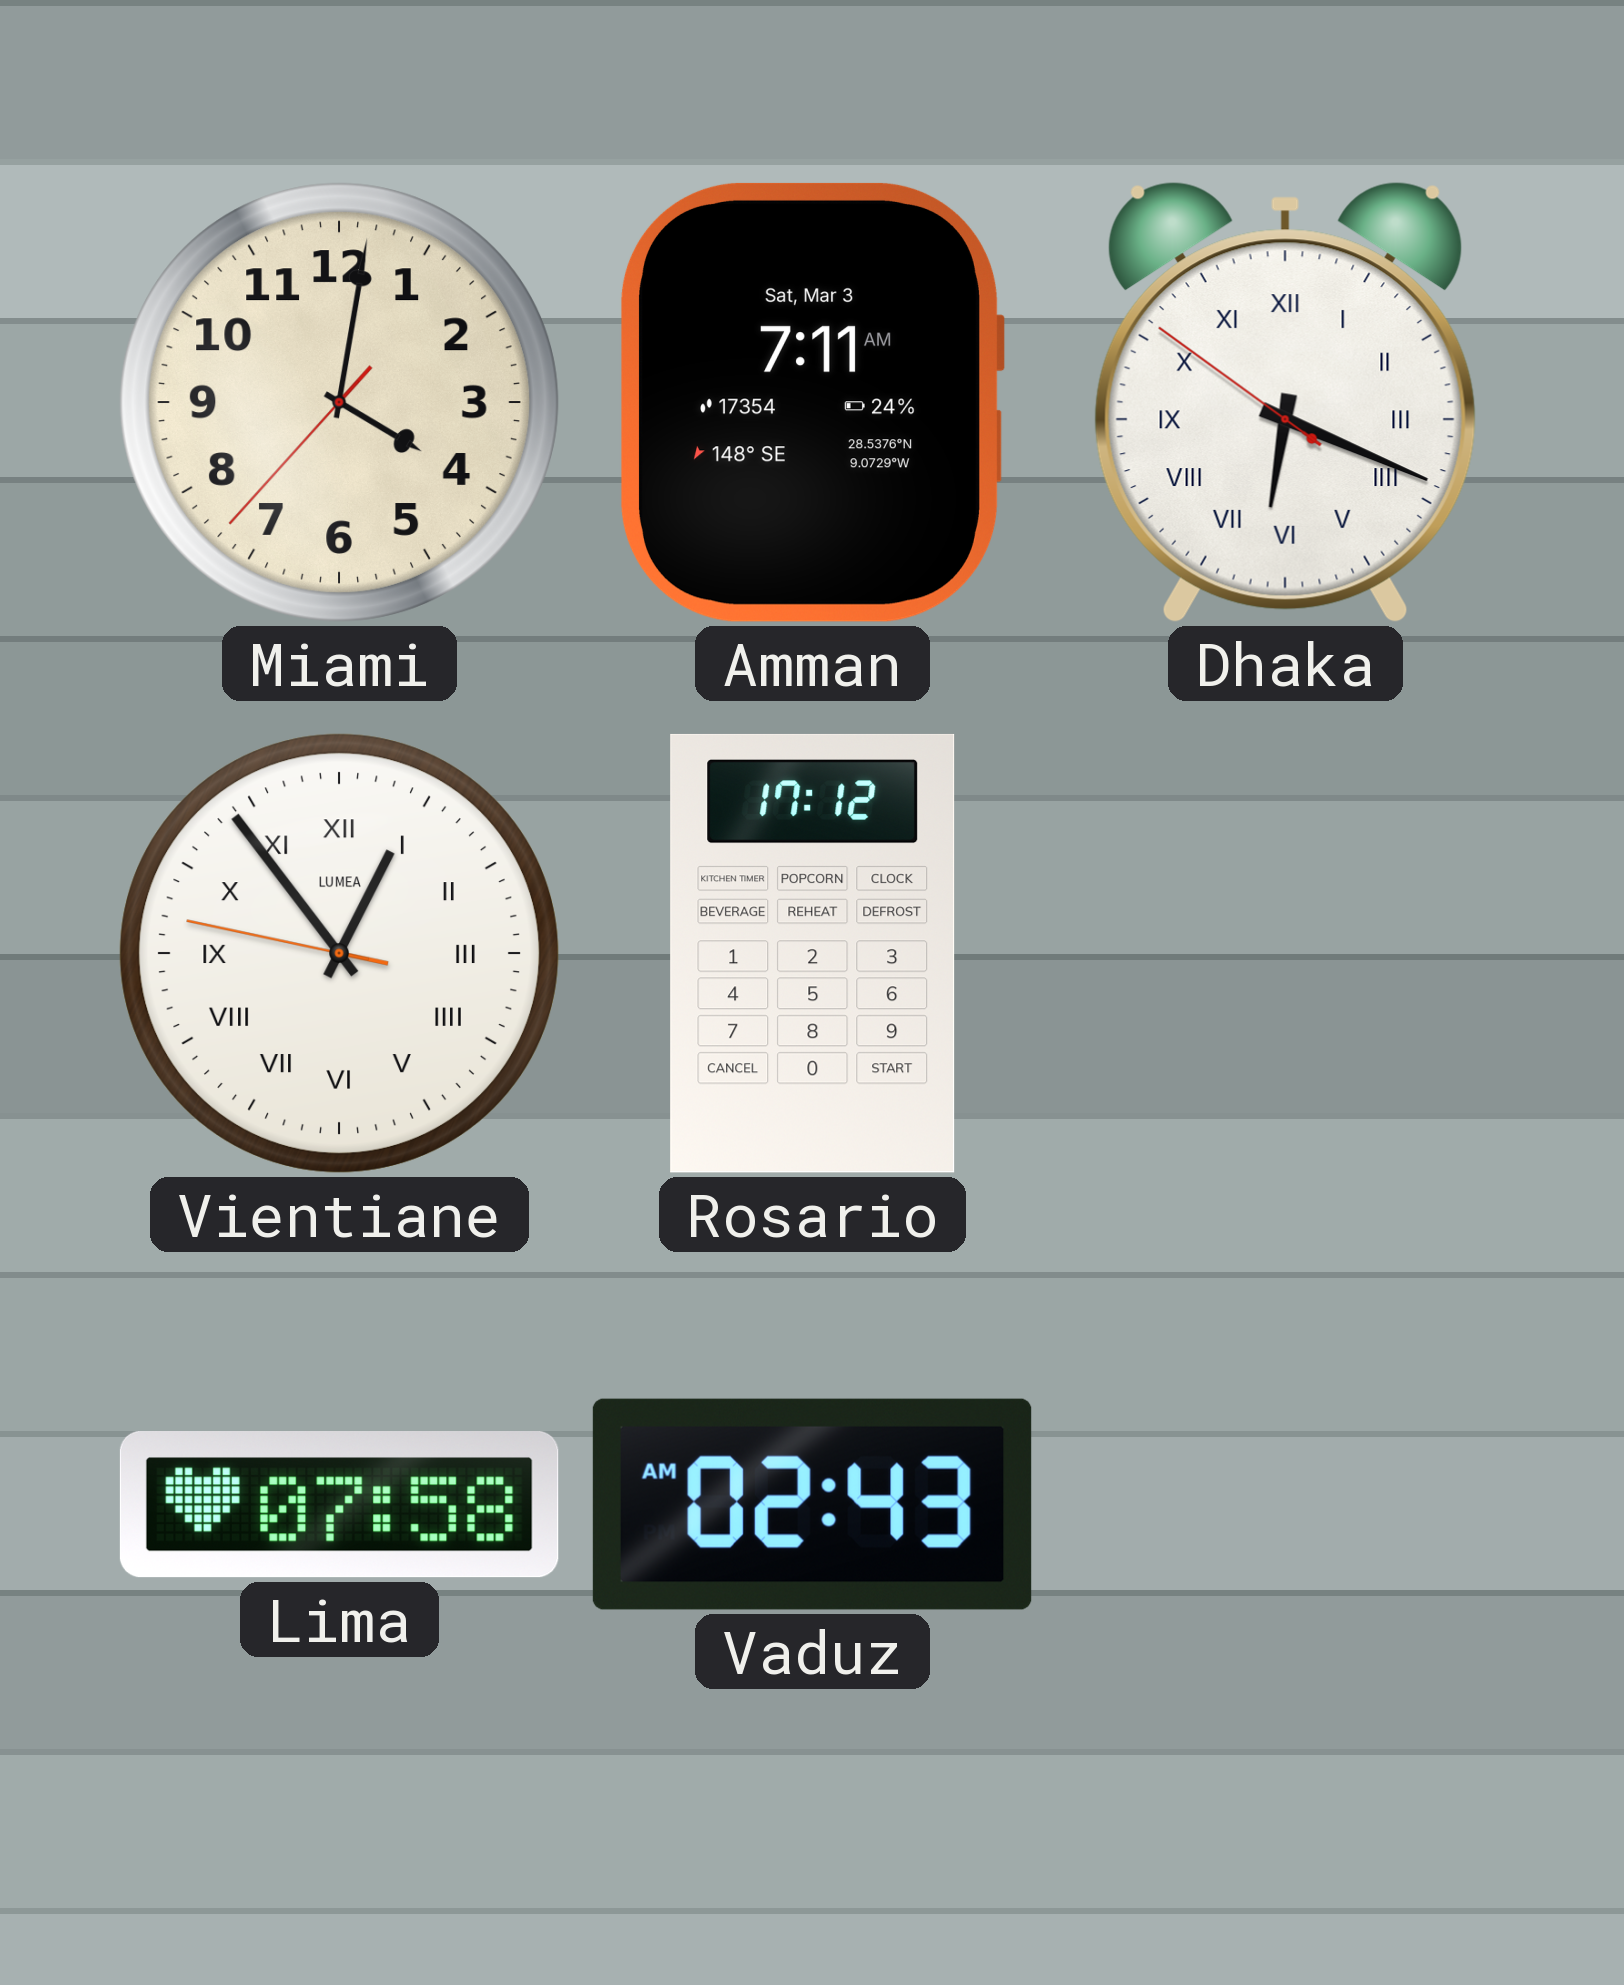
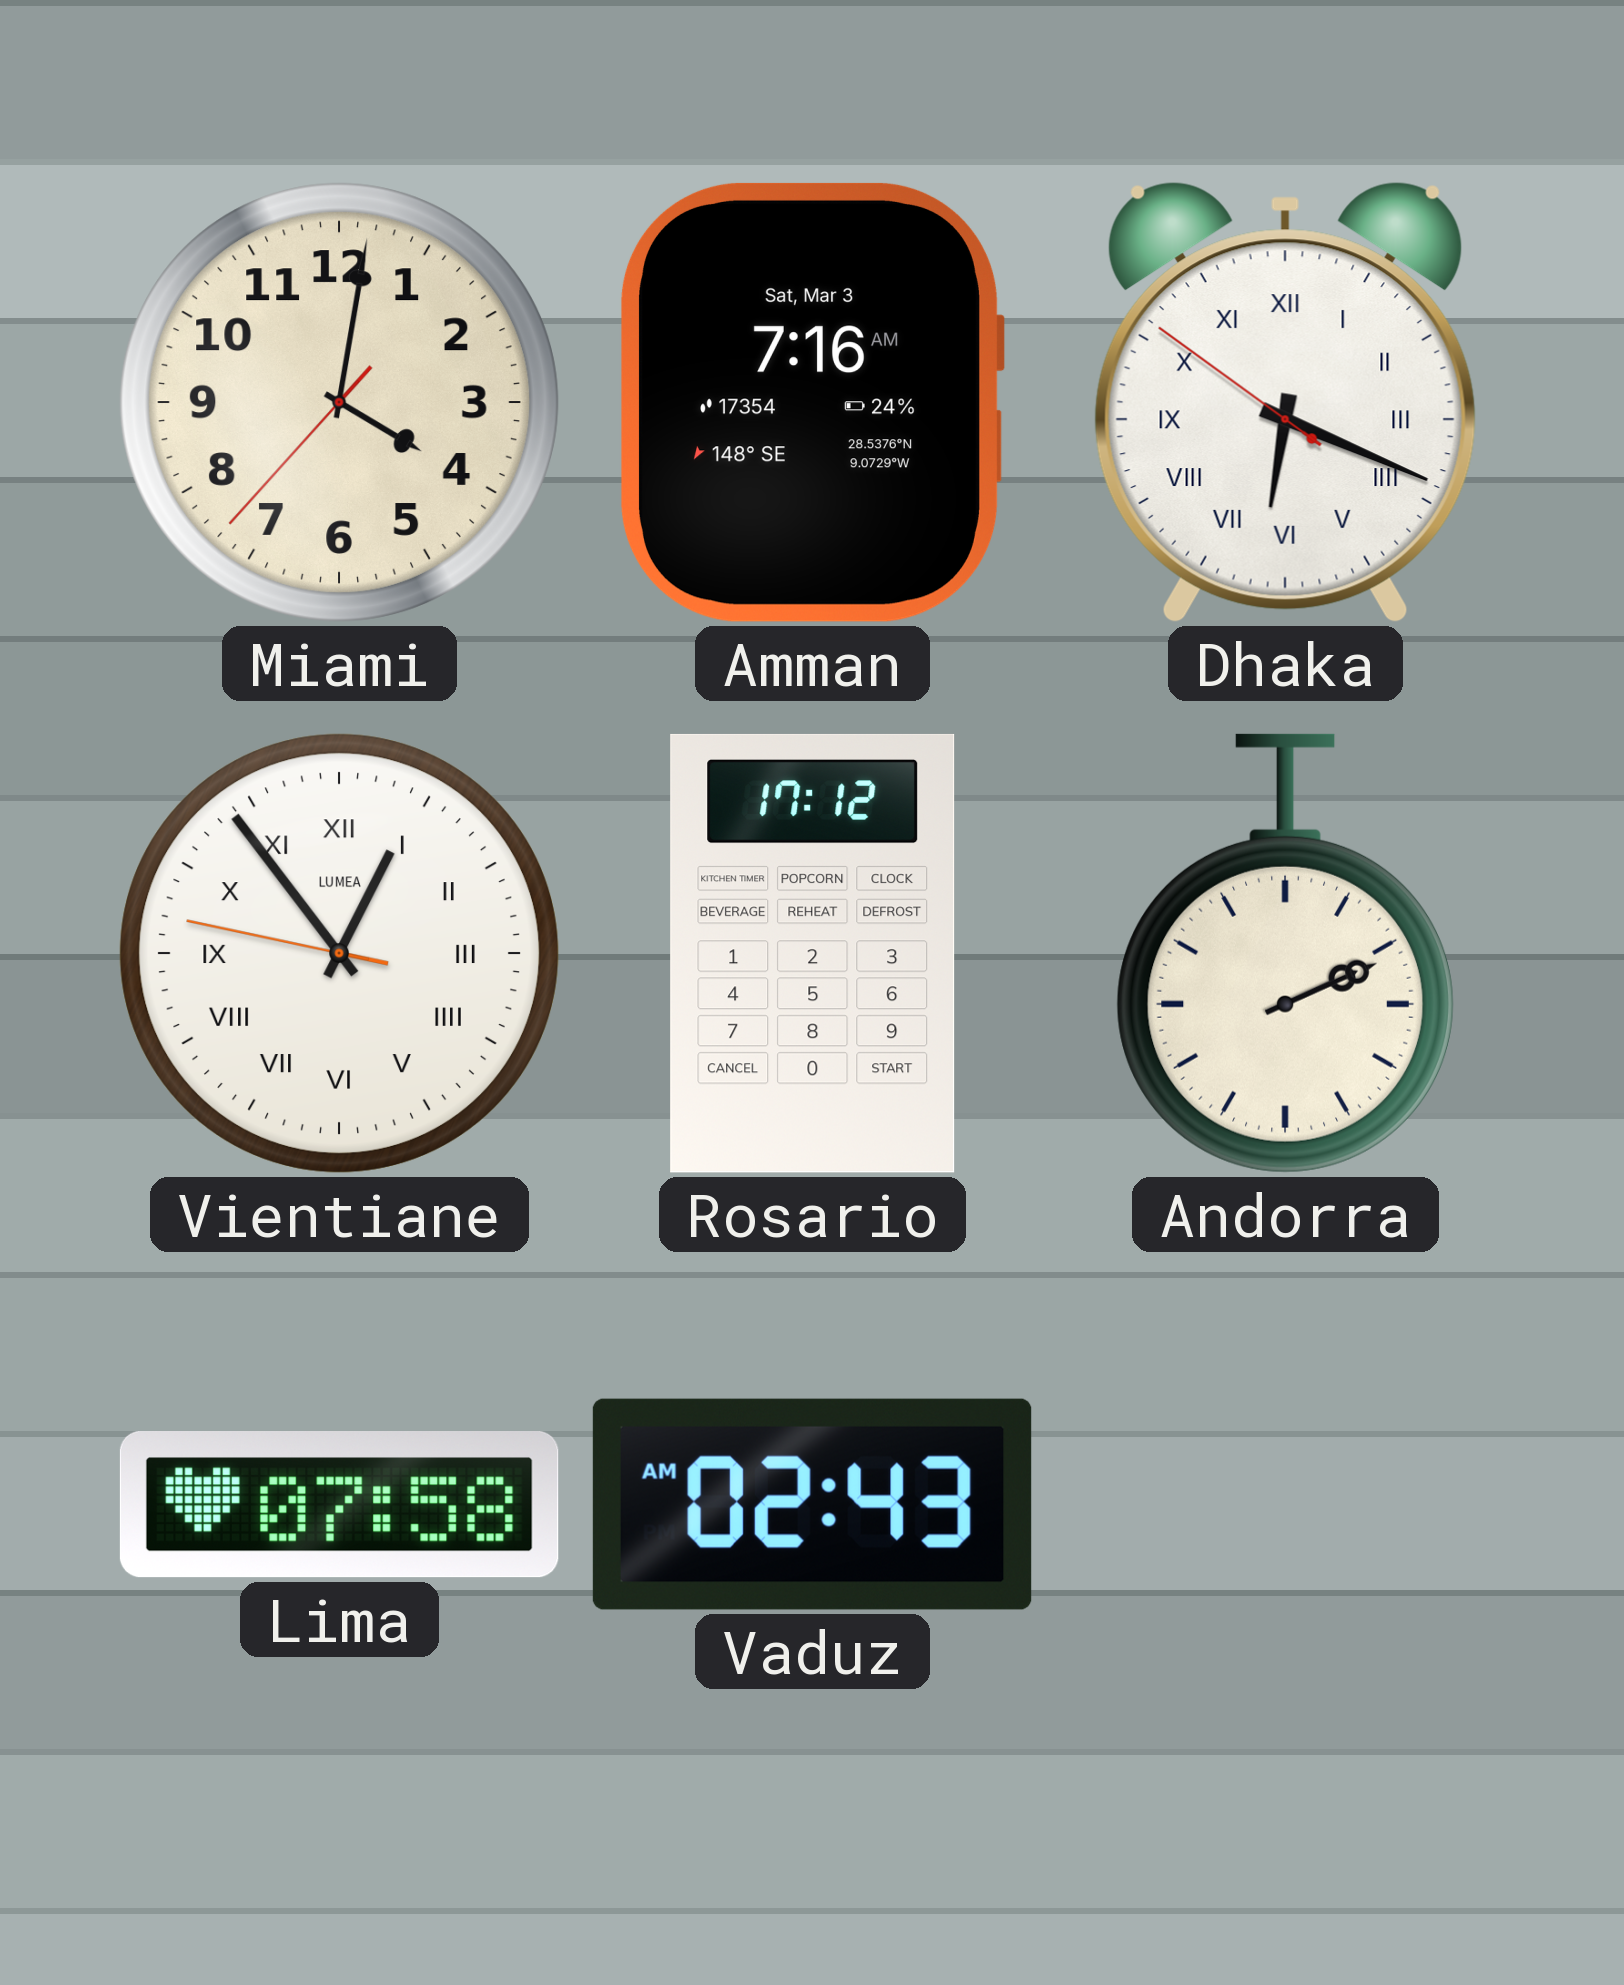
Amman: 7:11 -> 7:16 (811, 402)
Andorra: none -> 2:11 (1285, 953)
